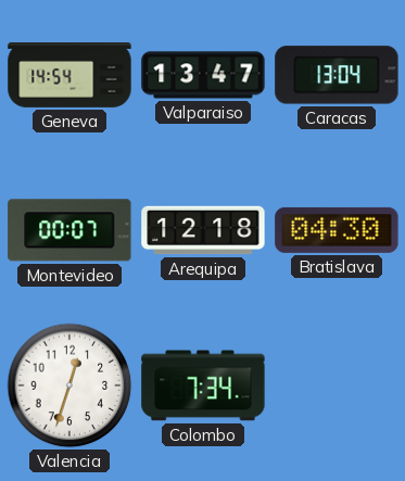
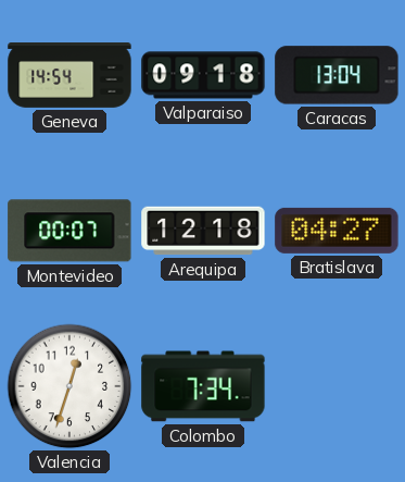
Valparaiso: 13:47 -> 09:18 (203, 75)
Bratislava: 04:30 -> 04:27 (337, 231)
